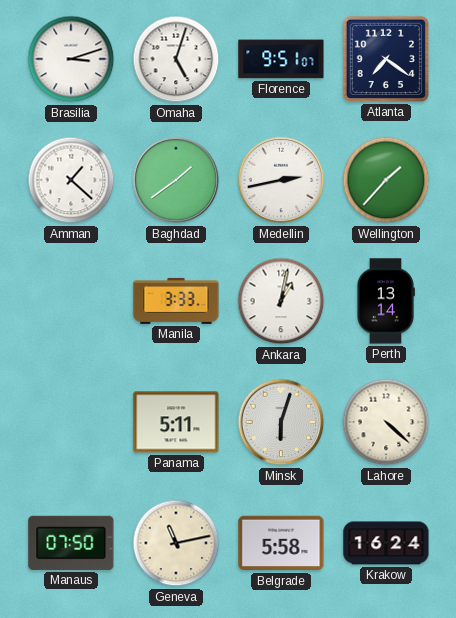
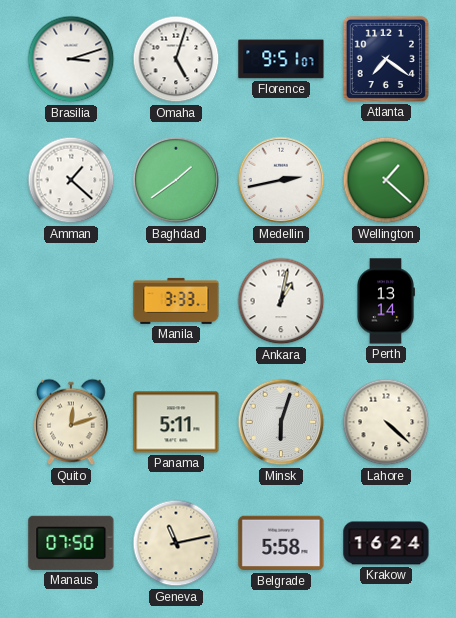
Wellington: 1:37 -> 1:22 (386, 180)
Quito: none -> 12:12 (71, 422)
